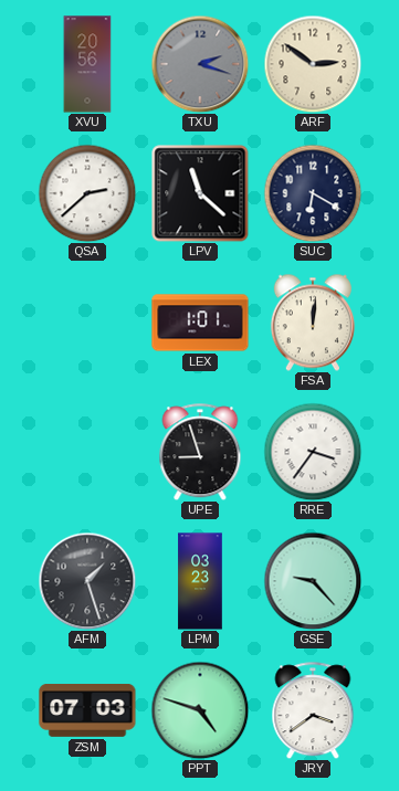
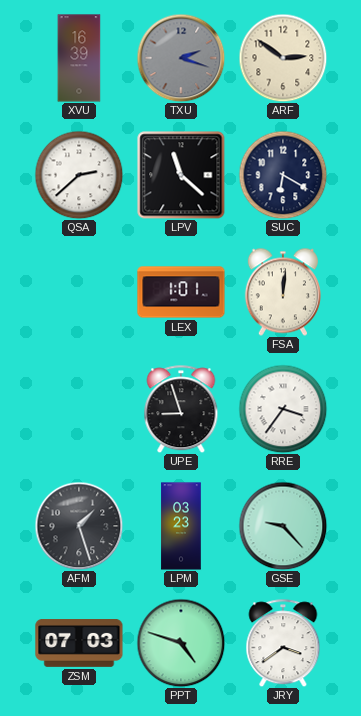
XVU: 20:56 -> 16:39 (79, 58)
